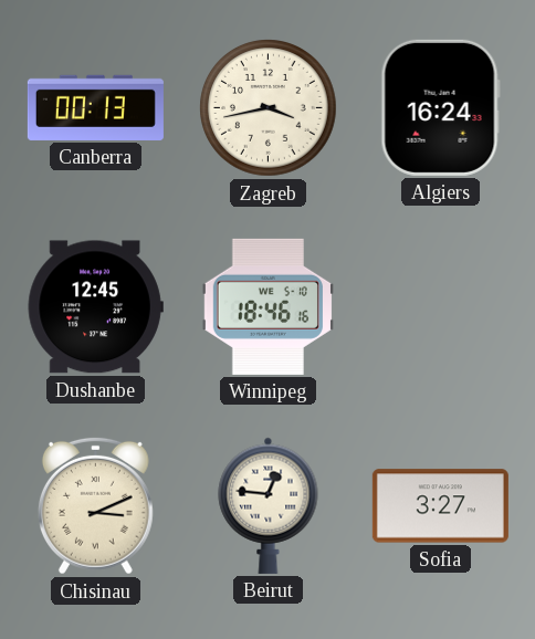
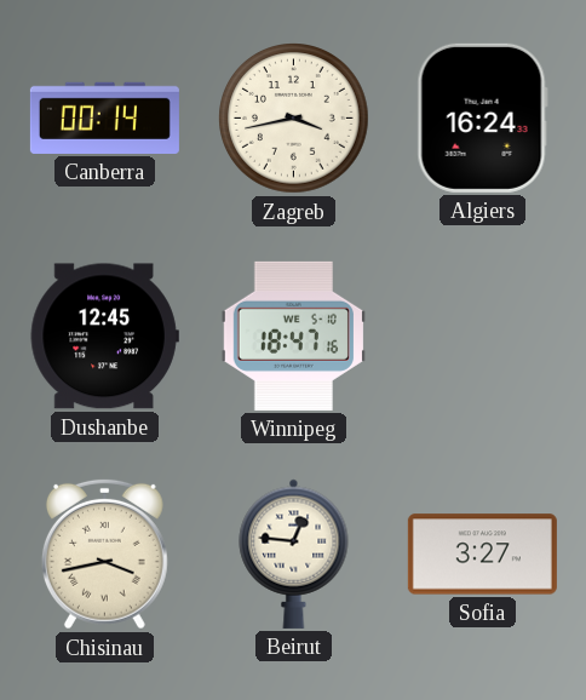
Canberra: 00:13 -> 00:14 (104, 117)
Winnipeg: 18:46 -> 18:47 (293, 335)
Chisinau: 3:11 -> 3:43 (104, 553)
